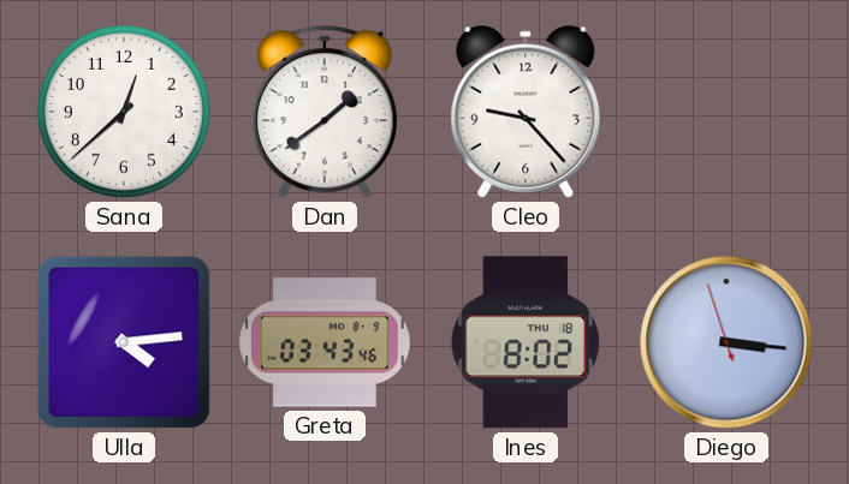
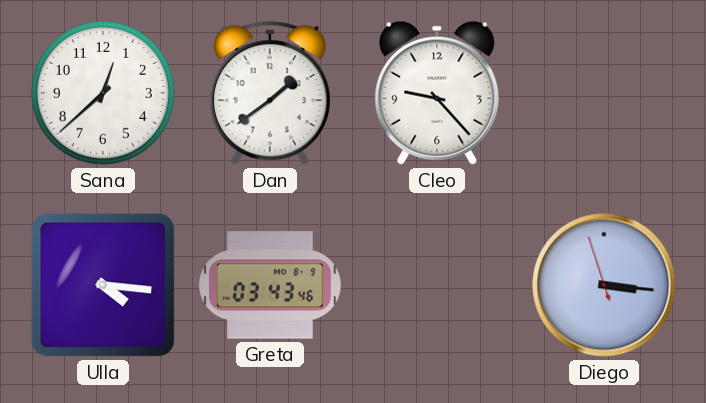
Ulla: 4:14 -> 4:16 (103, 285)
Ines: 8:02 -> none (526, 342)
